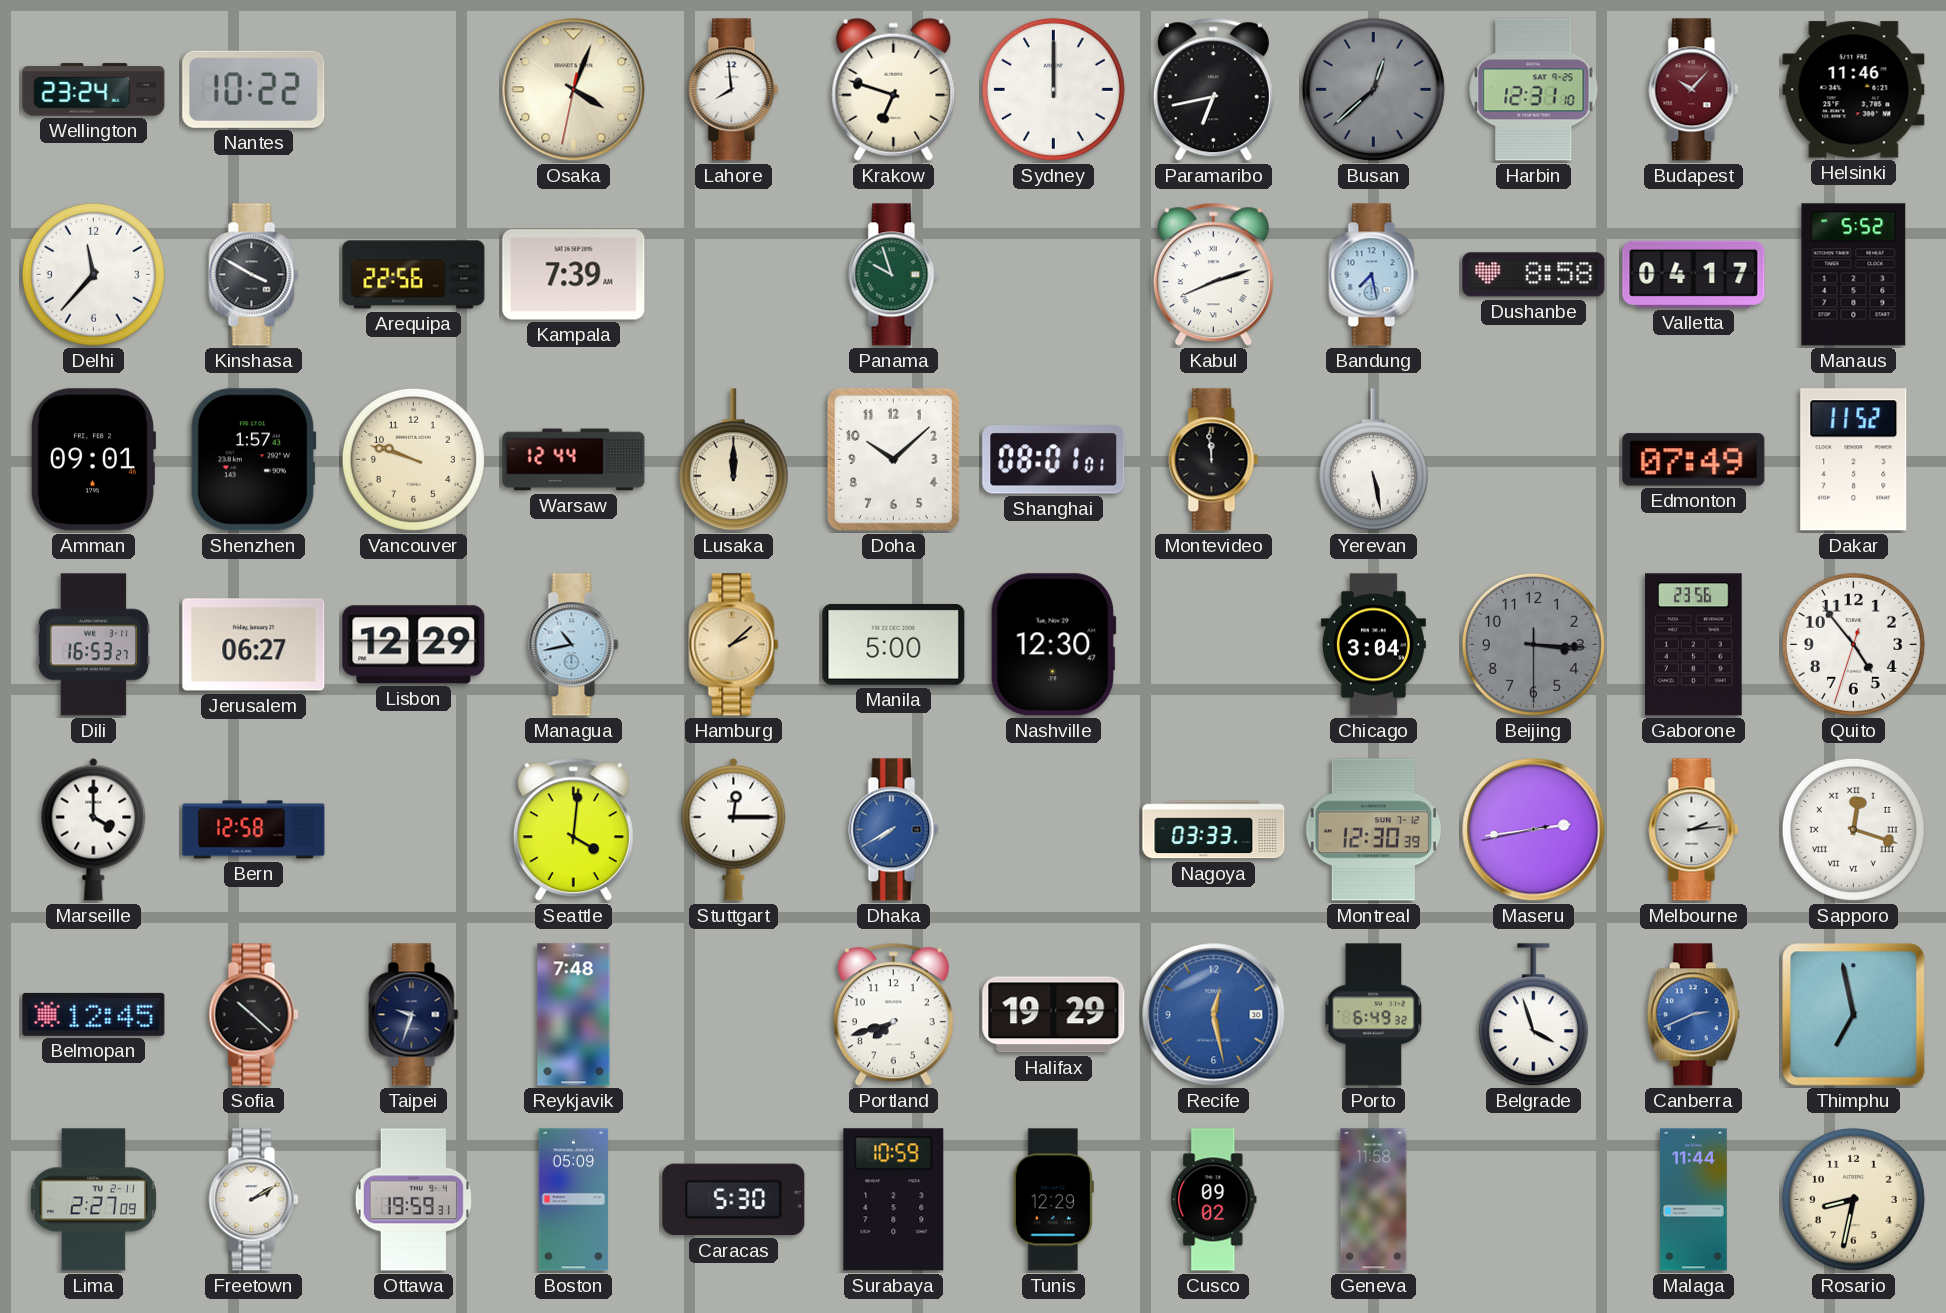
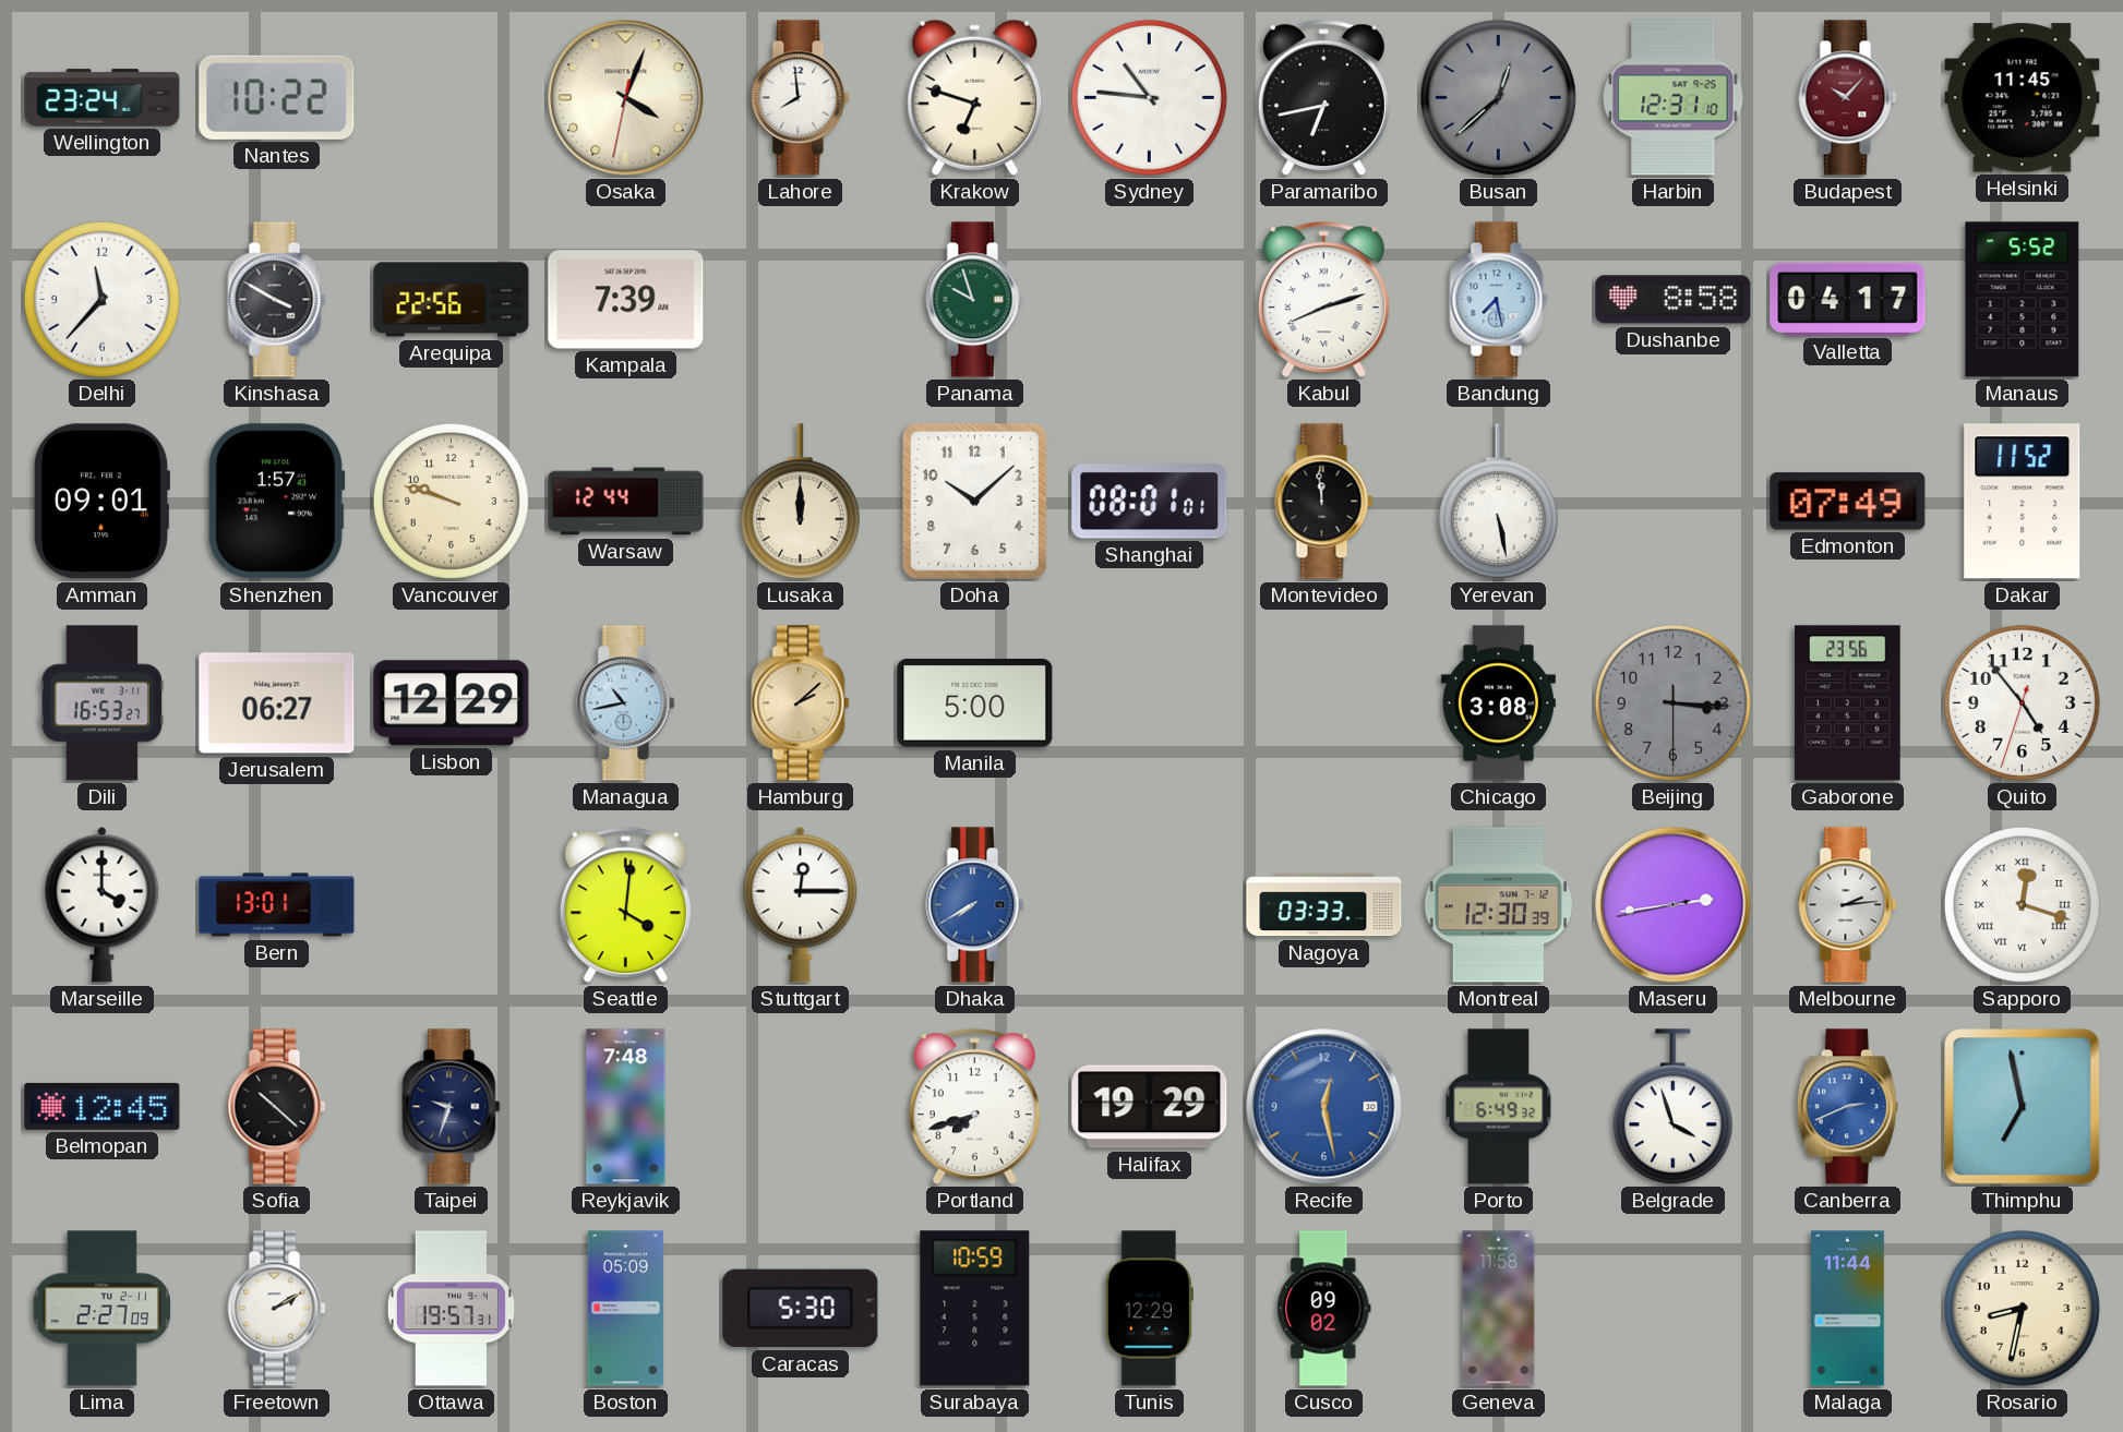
Sydney: 12:00 -> 10:46 (1149, 97)
Helsinki: 11:46 -> 11:45 (2023, 98)
Nashville: 12:30 -> none (1053, 645)
Chicago: 3:04 -> 3:08 (1498, 703)
Bern: 12:58 -> 13:01 (277, 905)
Ottawa: 19:59 -> 19:57 (451, 1309)
